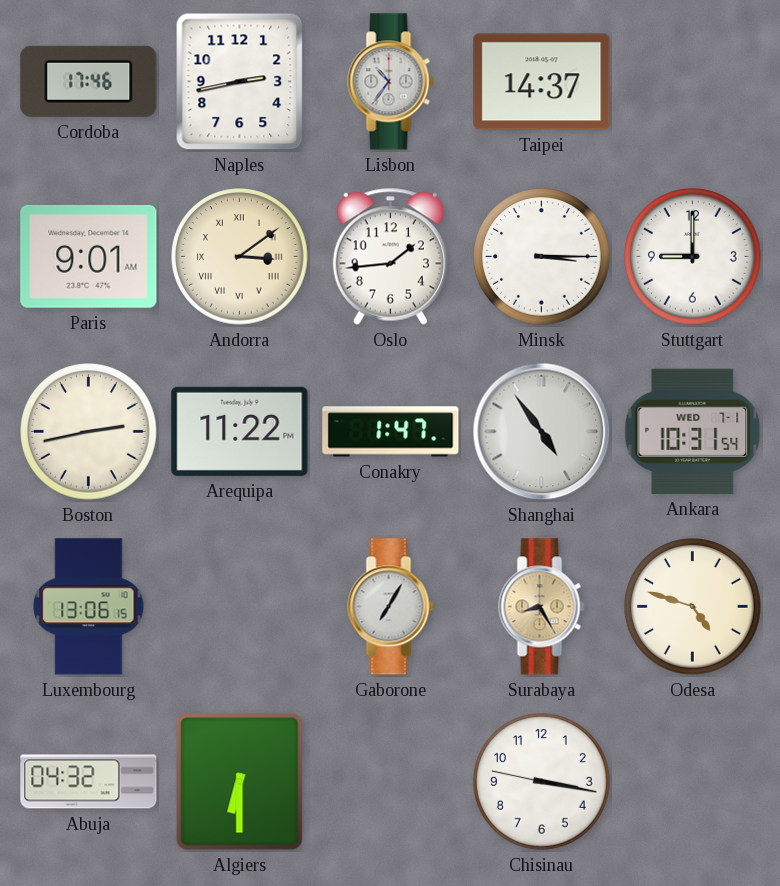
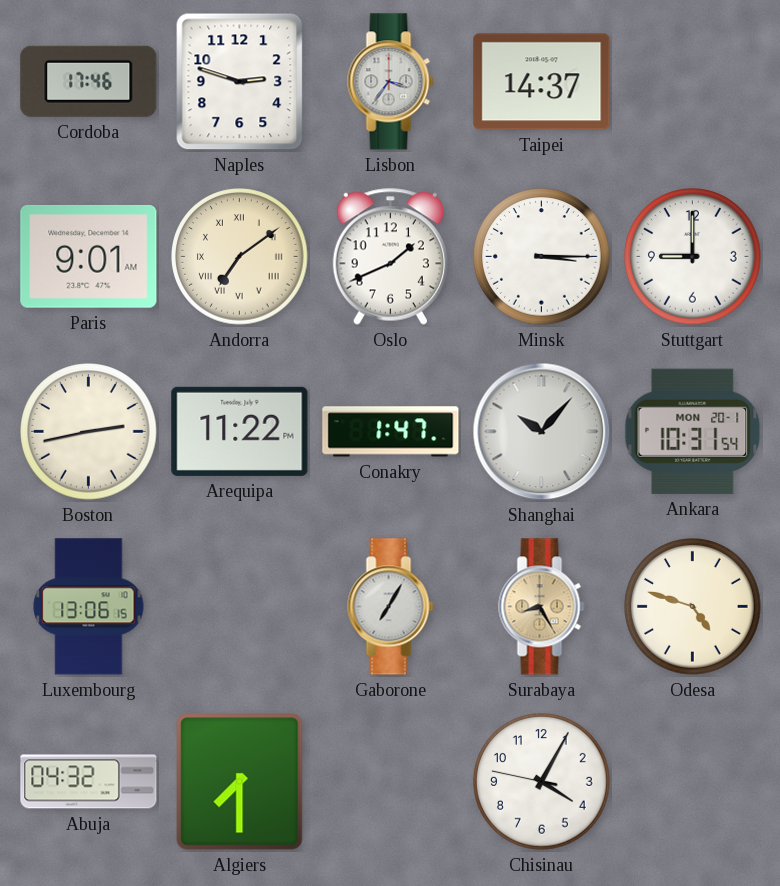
Naples: 2:43 -> 2:48 (240, 82)
Lisbon: 10:36 -> 3:36 (391, 82)
Andorra: 3:09 -> 7:09 (240, 257)
Oslo: 1:44 -> 1:41 (390, 256)
Shanghai: 4:54 -> 10:07 (542, 432)
Ankara date: WED 7-1 -> MON 20-1 (693, 431)
Algiers: 6:30 -> 7:30 (240, 782)
Chisinau: 3:16 -> 4:04 (542, 782)
